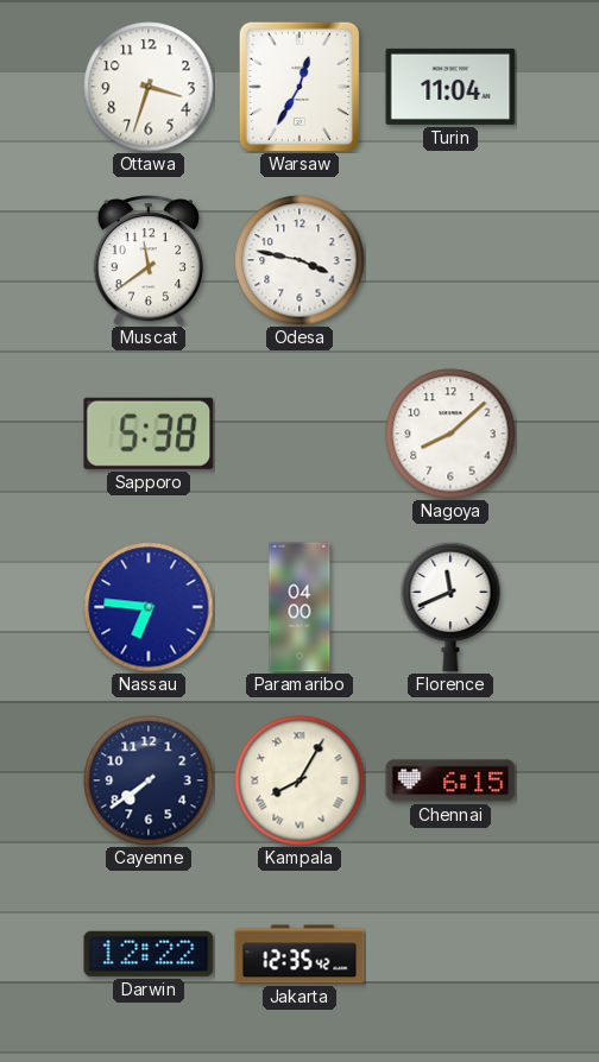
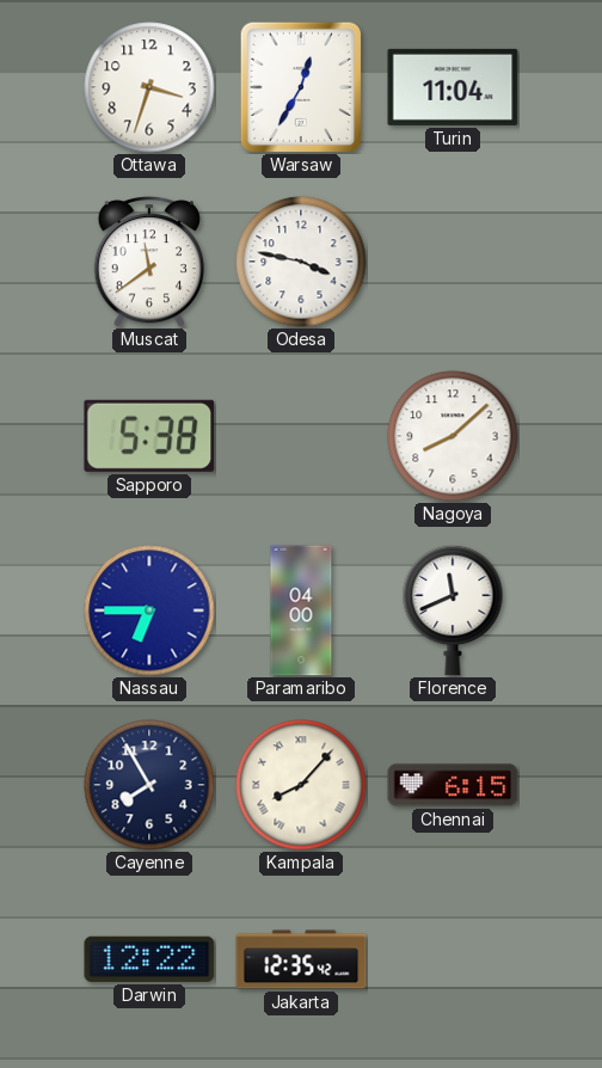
Nassau: 6:46 -> 6:45 (149, 610)
Cayenne: 7:39 -> 7:55 (149, 785)
Kampala: 8:05 -> 8:07 (301, 785)
